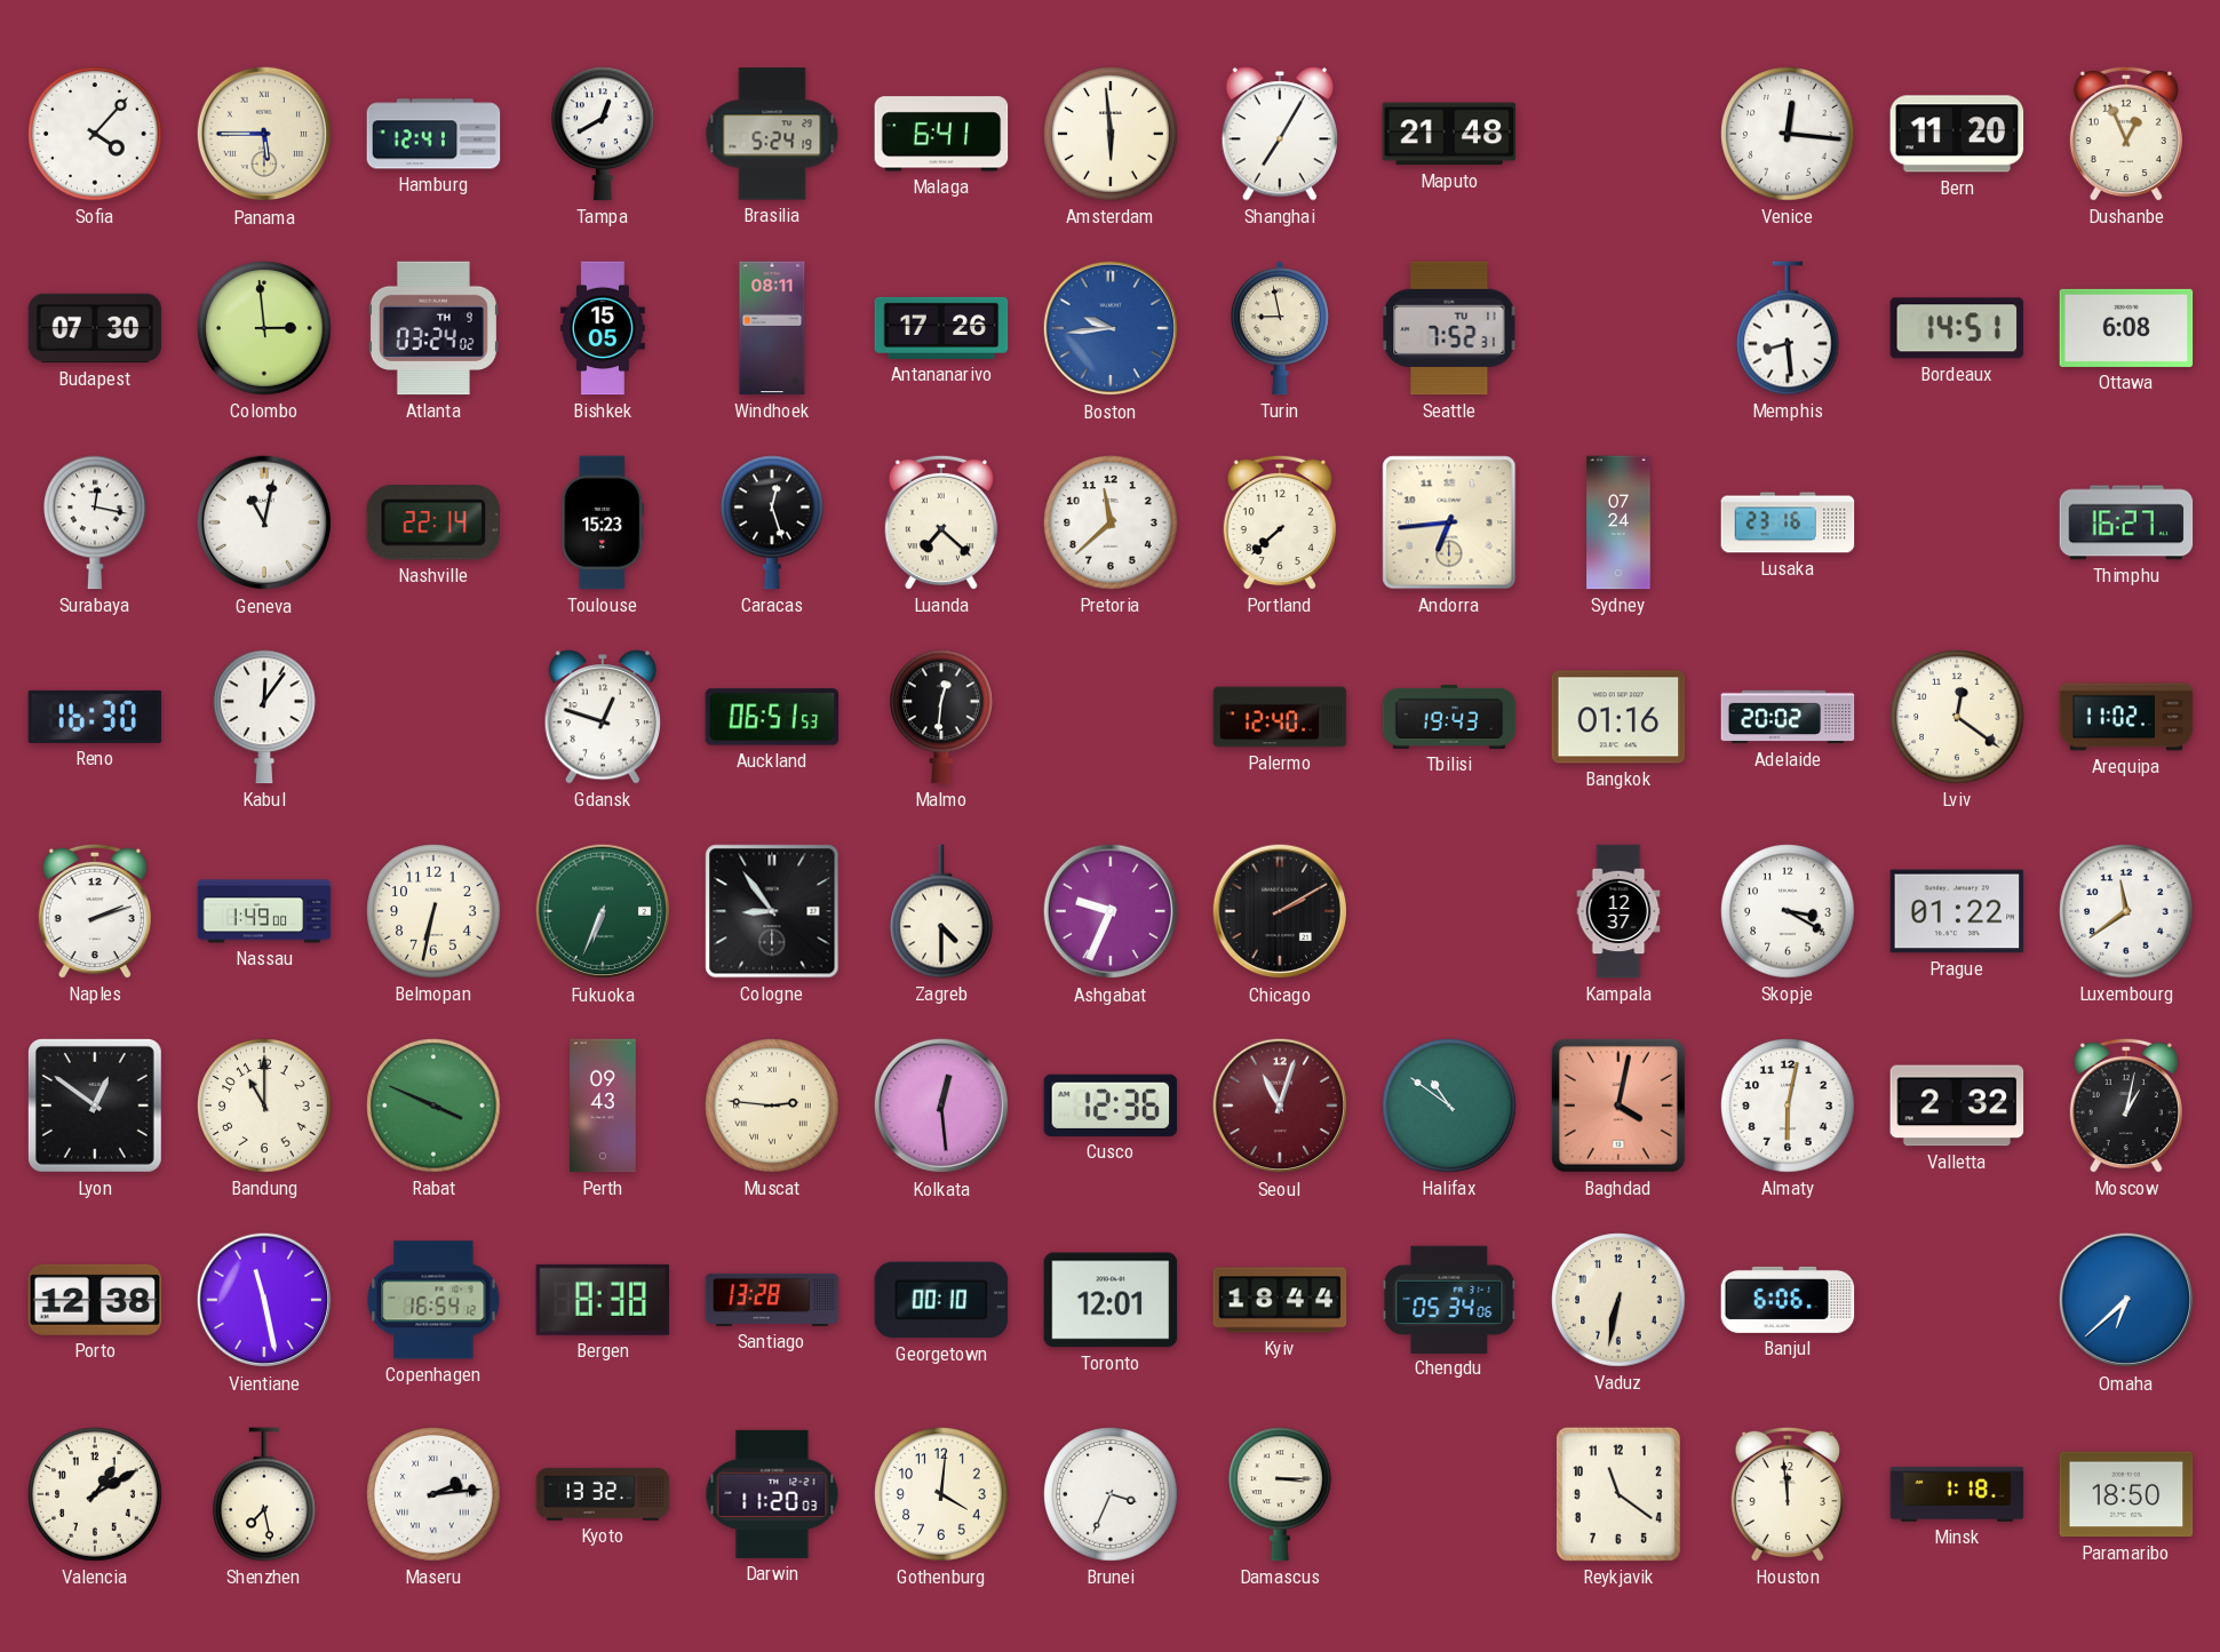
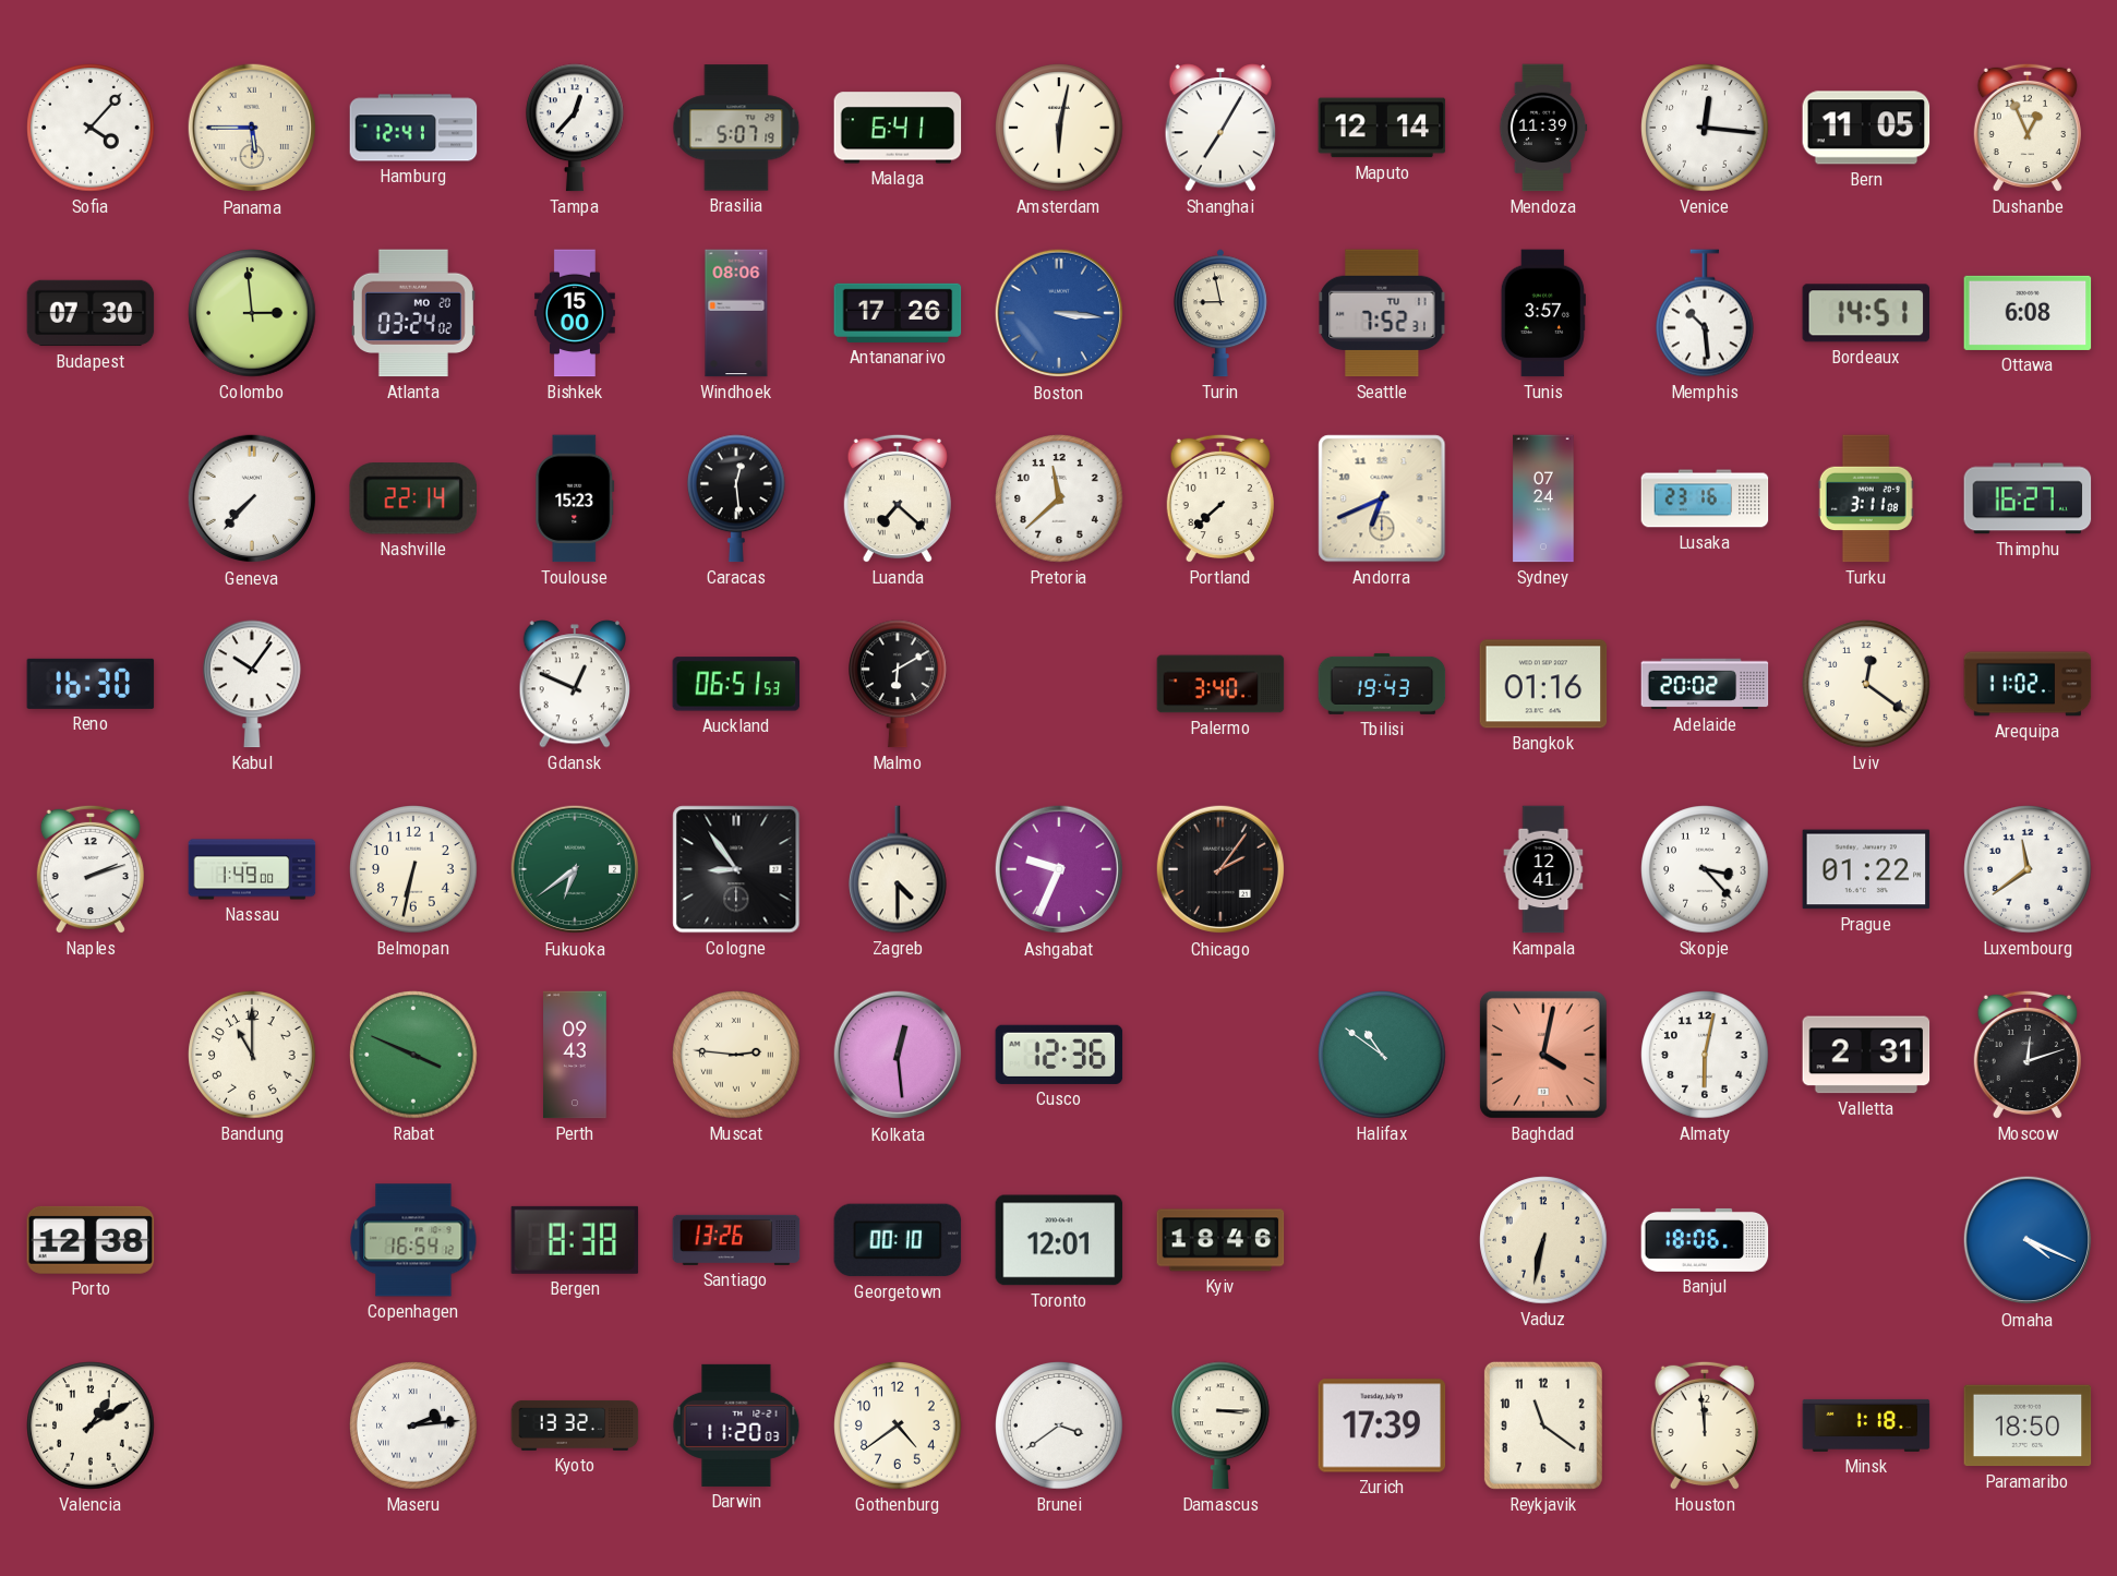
Tampa: 12:40 -> 12:37 (576, 128)
Brasilia: 5:24 -> 5:07 (736, 128)
Amsterdam: 5:59 -> 6:02 (1059, 128)
Maputo: 21:48 -> 12:14 (1382, 128)
Mendoza: none -> 11:39 (1543, 128)
Bern: 11:20 -> 11:05 (1866, 128)
Atlanta date: TH 9 -> MO 20 (413, 313)
Bishkek: 15:05 -> 15:00 (575, 313)
Windhoek: 08:11 -> 08:06 (736, 313)
Boston: 9:44 -> 3:16 (1059, 313)
Tunis: none -> 3:57 (1543, 313)
Memphis: 8:29 -> 10:29 (1706, 313)
Surabaya: 12:17 -> none (96, 522)
Geneva: 11:02 -> 7:37 (252, 498)
Caracas: 12:27 -> 12:29 (737, 498)
Andorra: 6:44 -> 6:41 (1382, 498)
Turku: none -> 3:11 (1866, 498)
Kabul: 12:06 -> 10:06 (253, 684)
Gdansk: 12:48 -> 12:49 (574, 684)
Malmo: 12:31 -> 6:10 (899, 684)
Palermo: 12:40 -> 3:40 (1220, 684)
Fukuoka: 6:34 -> 6:39 (575, 869)
Chicago: 2:10 -> 2:06 (1220, 869)
Kampala: 12:37 -> 12:41 (1543, 869)
Skopje: 3:20 -> 3:23 (1705, 869)
Lyon: 12:51 -> none (95, 1106)
Seoul: 11:03 -> none (1280, 1106)
Valletta: 2:32 -> 2:31 (1866, 1055)
Moscow: 1:02 -> 12:12 (2028, 1055)
Vientiane: 11:28 -> none (264, 1300)
Santiago: 13:28 -> 13:26 (736, 1240)
Kyiv: 18:44 -> 18:46 (1220, 1240)
Chengdu: 05:34 -> none (1449, 1299)
Banjul: 6:06 -> 18:06 (1705, 1240)
Omaha: 6:38 -> 4:19 (2028, 1240)
Shenzhen: 7:28 -> none (265, 1494)
Gothenburg: 4:01 -> 4:39 (898, 1425)
Brunei: 3:34 -> 3:39 (1059, 1425)
Zurich: none -> 17:39 (1382, 1425)
